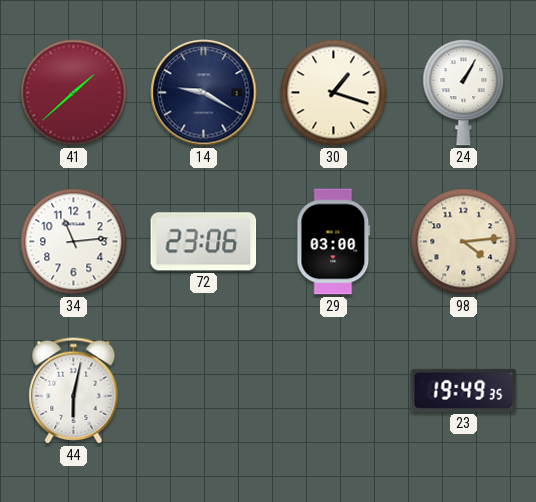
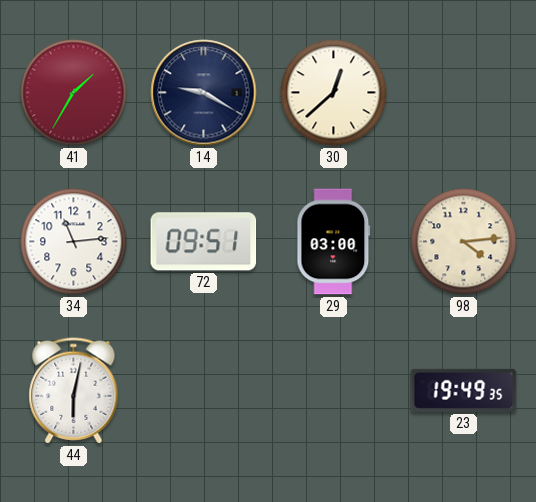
41: 1:38 -> 1:35 (74, 93)
30: 1:18 -> 12:38 (334, 93)
24: 1:05 -> none (464, 93)
72: 23:06 -> 09:51 (204, 242)
